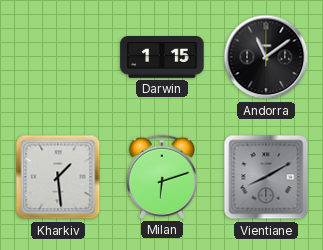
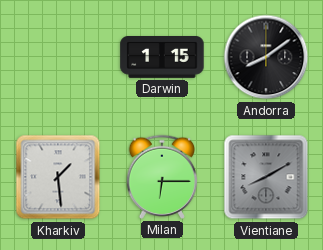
Andorra: 11:09 -> 8:09 (266, 57)
Milan: 6:12 -> 6:15 (162, 177)
